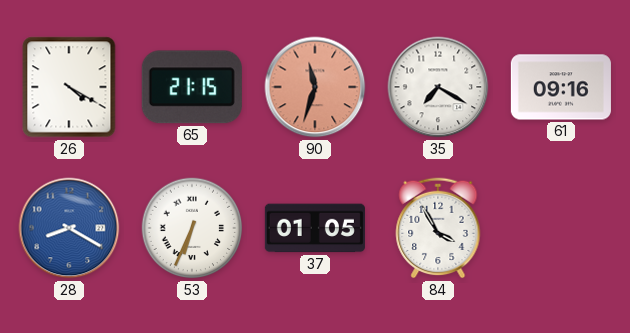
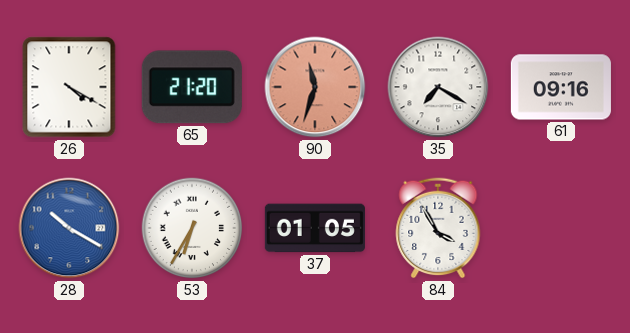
65: 21:15 -> 21:20 (192, 87)
28: 8:20 -> 10:20 (69, 228)
53: 6:34 -> 6:35 (192, 228)
